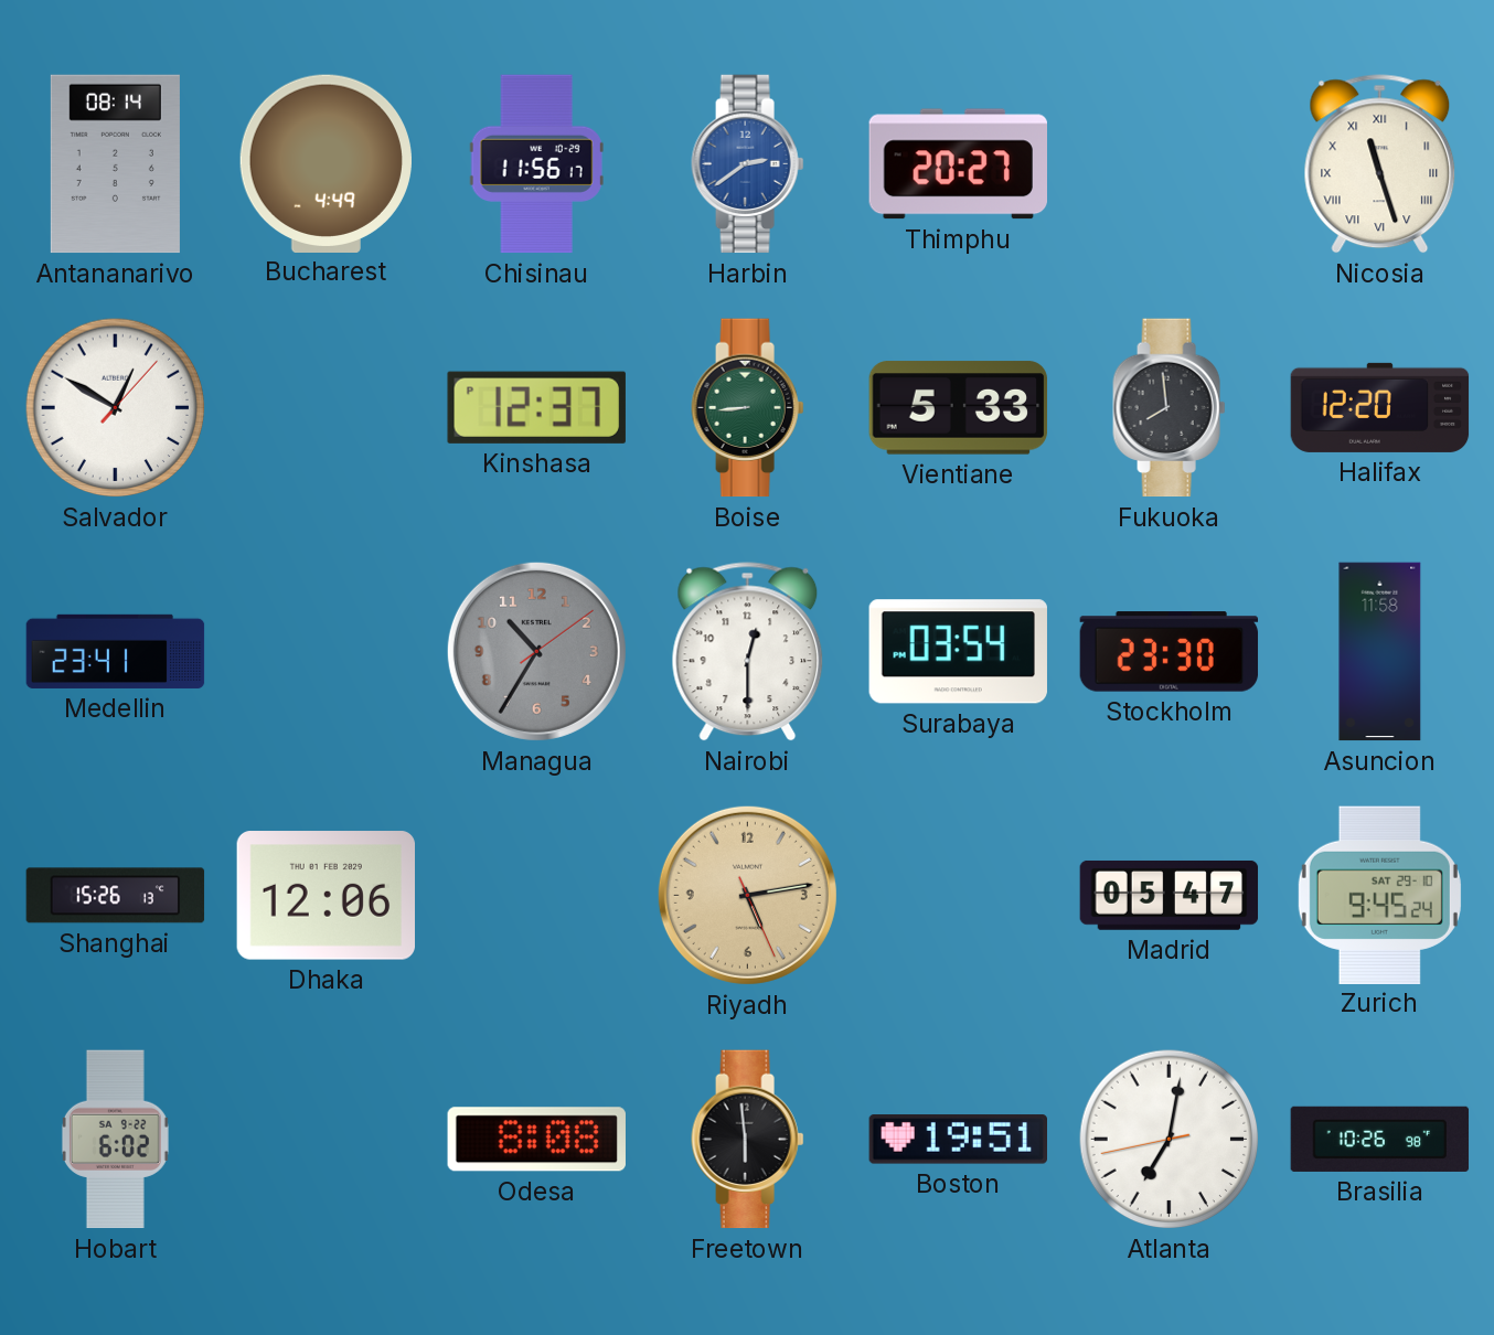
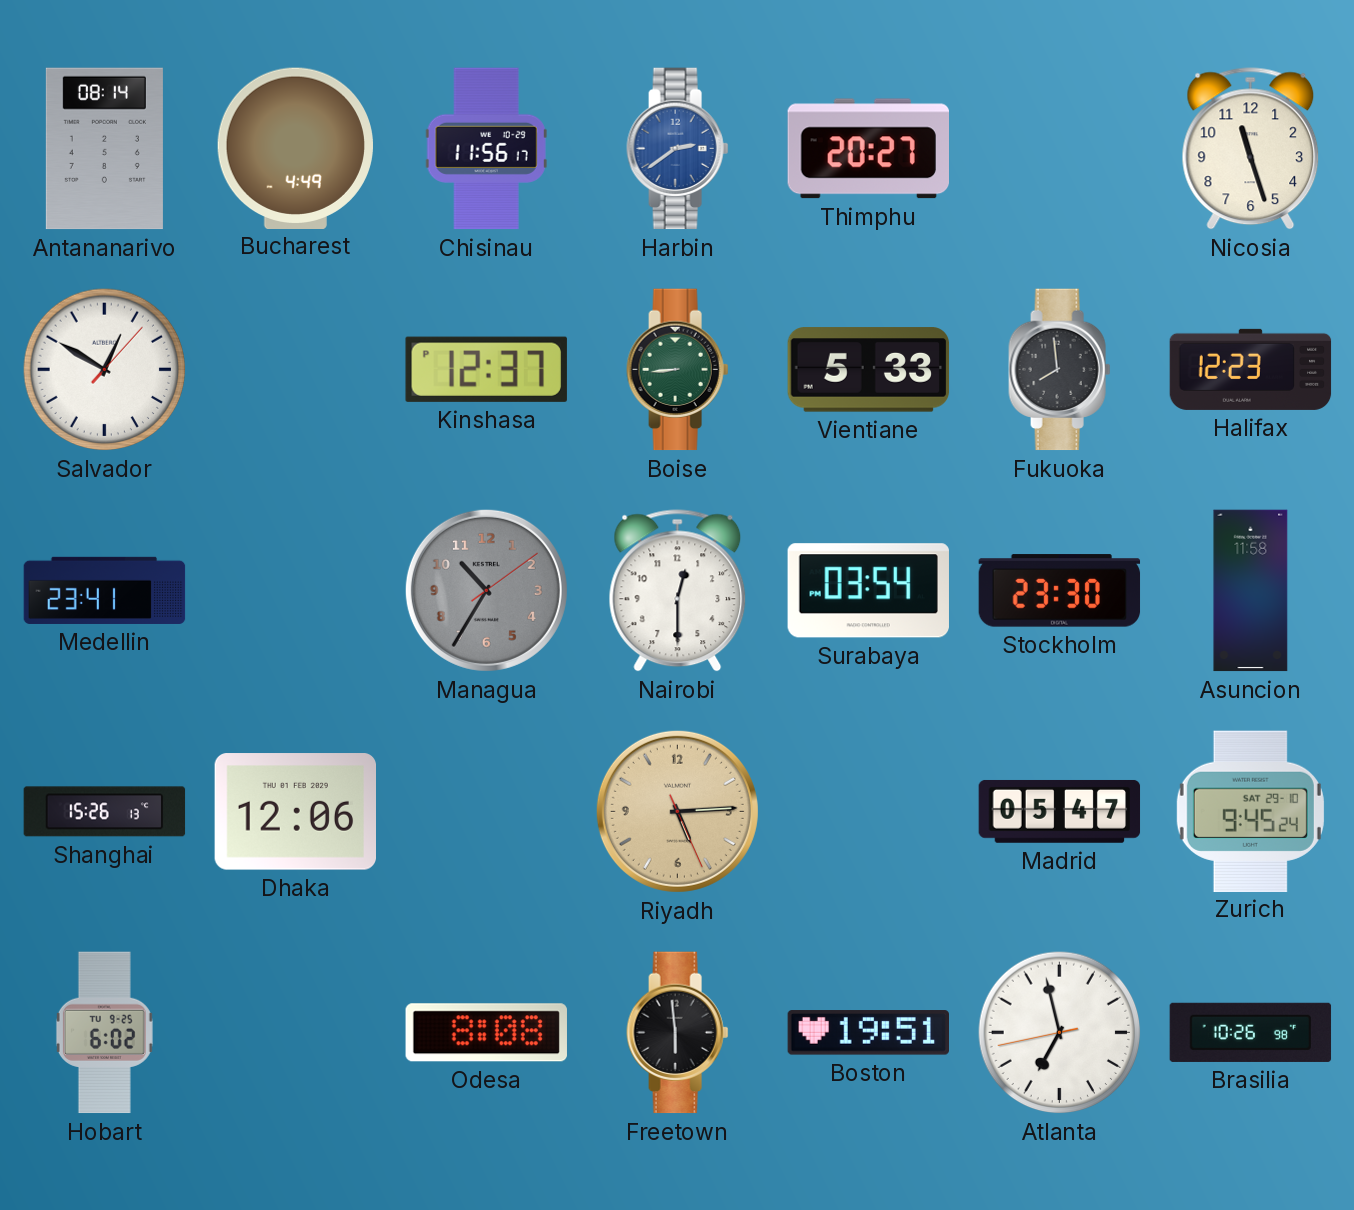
Nicosia numerals: Roman -> Arabic (1251, 149)
Halifax: 12:20 -> 12:23 (1251, 369)
Riyadh: 5:13 -> 5:14 (677, 811)
Hobart date: SA 9-22 -> TU 9-25 (104, 1033)
Atlanta: 7:01 -> 6:57 (1060, 1033)
